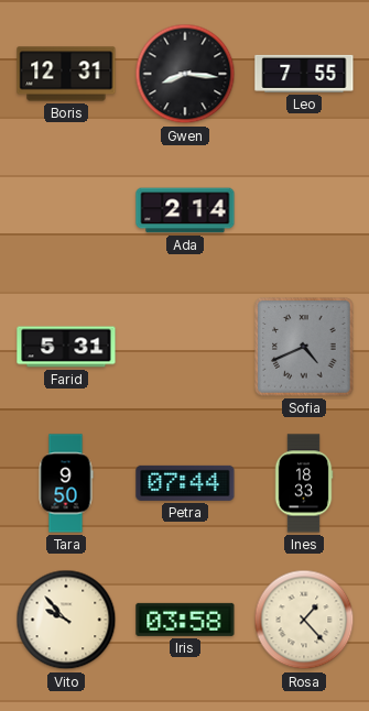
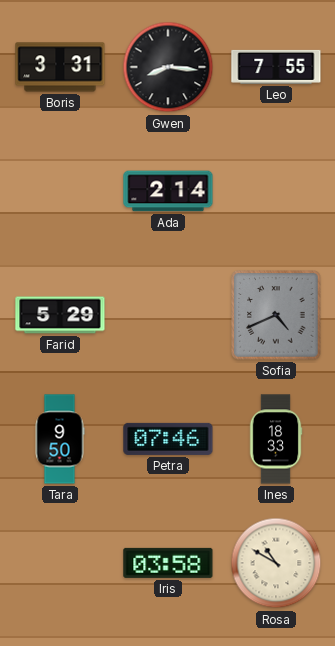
Boris: 12:31 -> 3:31 (60, 67)
Farid: 5:31 -> 5:29 (60, 315)
Petra: 07:44 -> 07:46 (168, 439)
Vito: 9:53 -> none (66, 620)
Rosa: 1:23 -> 10:50 (276, 563)
